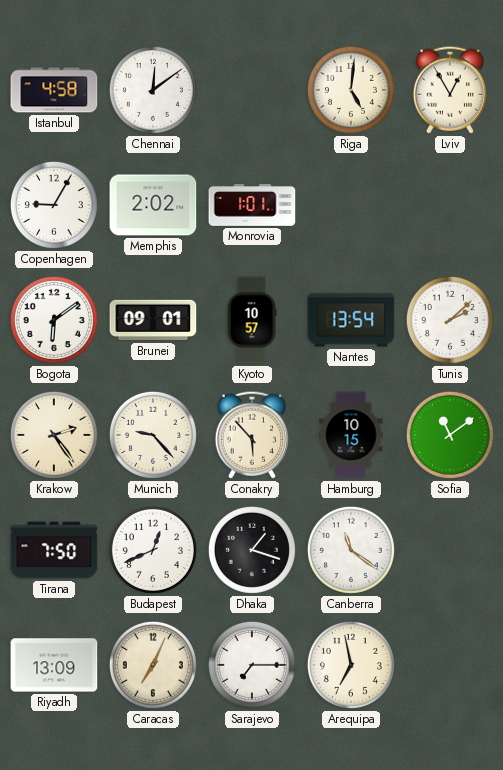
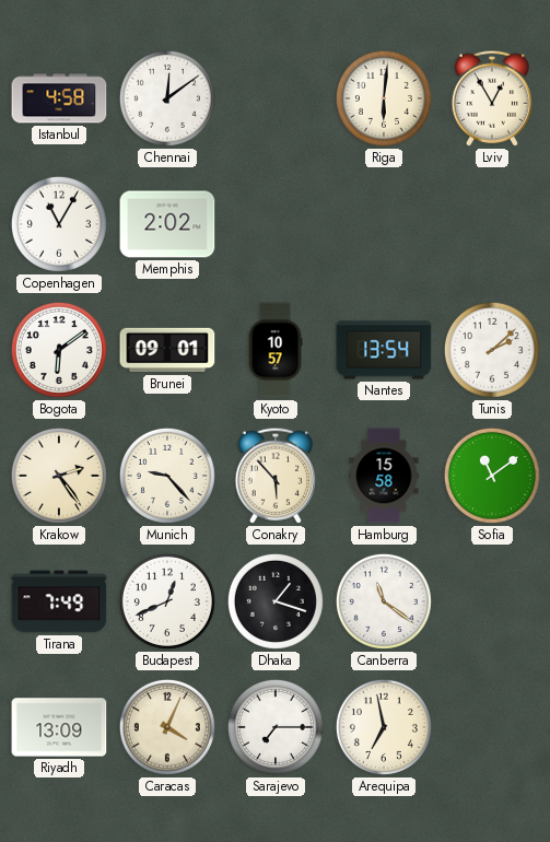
Riga: 5:01 -> 6:01 (384, 98)
Copenhagen: 9:05 -> 11:05 (59, 224)
Monrovia: 1:01 -> none (252, 206)
Hamburg: 10:15 -> 15:58 (384, 476)
Tirana: 7:50 -> 7:49 (59, 601)
Caracas: 7:04 -> 4:04 (167, 727)
